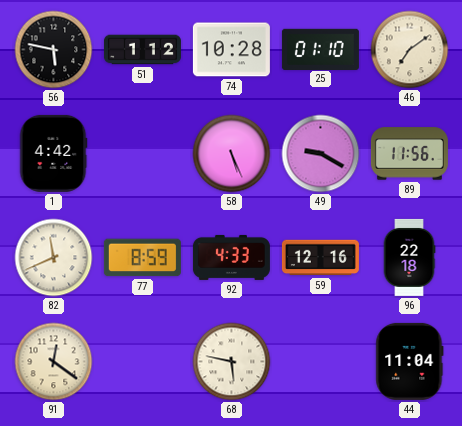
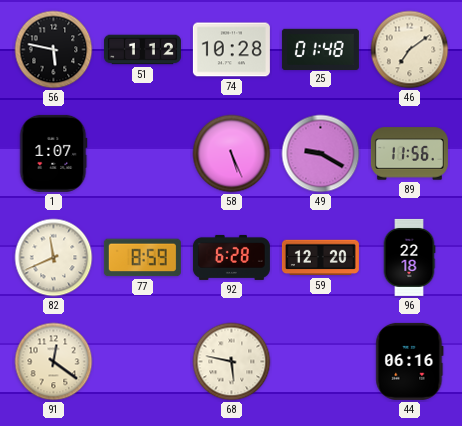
25: 01:10 -> 01:48 (320, 49)
1: 4:42 -> 1:07 (53, 153)
92: 4:33 -> 6:28 (231, 257)
59: 12:16 -> 12:20 (320, 258)
44: 11:04 -> 06:16 (410, 361)
